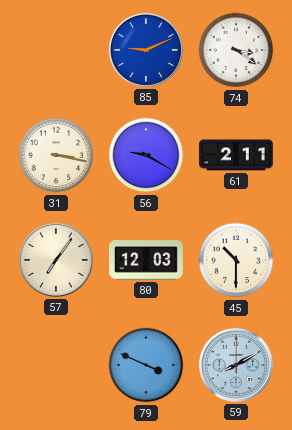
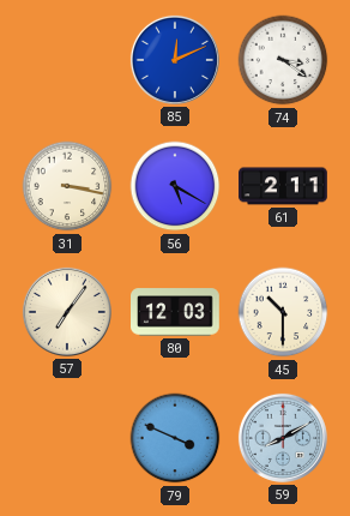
85: 9:11 -> 12:11 (175, 60)
56: 9:20 -> 5:20 (175, 186)
